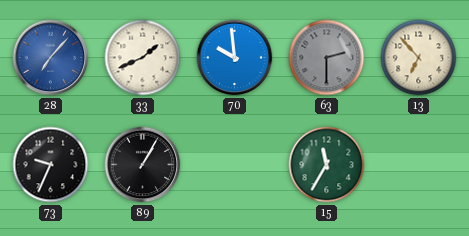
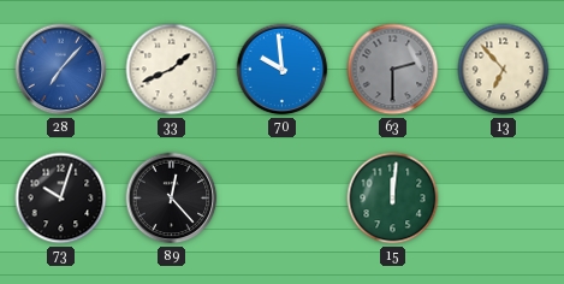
73: 9:34 -> 10:03 (61, 199)
89: 1:05 -> 12:23 (172, 199)
15: 11:35 -> 12:01 (393, 199)
